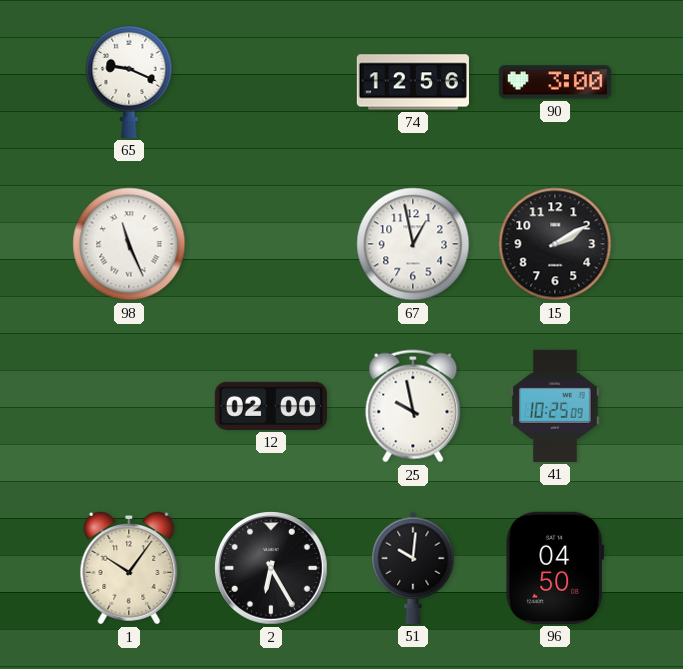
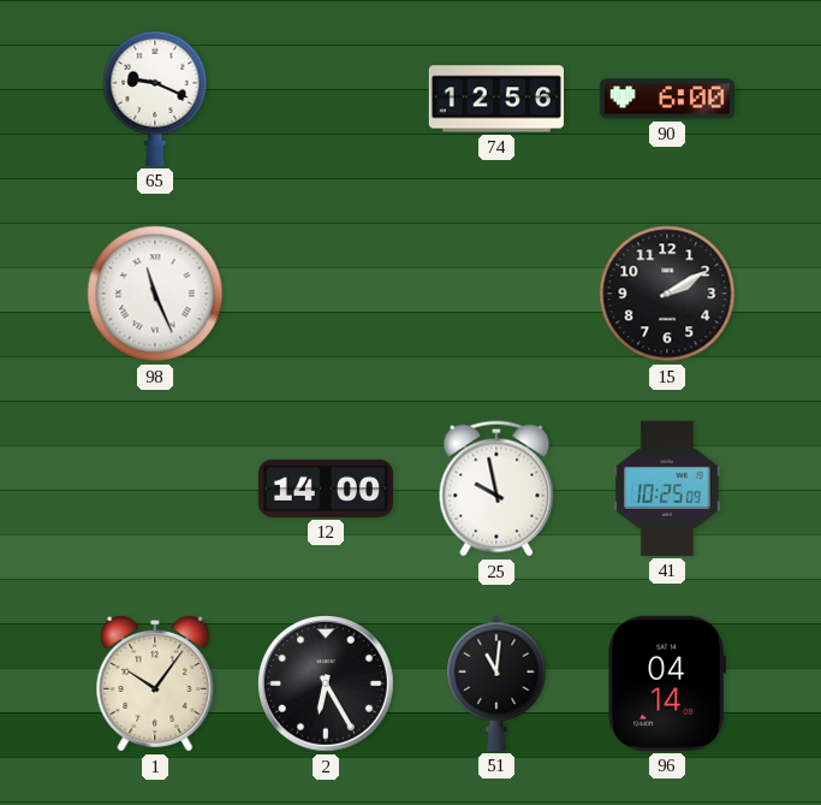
90: 3:00 -> 6:00 (667, 99)
67: 12:58 -> none (413, 244)
12: 02:00 -> 14:00 (326, 489)
51: 10:01 -> 11:01 (496, 683)
96: 04:50 -> 04:14 (666, 683)
